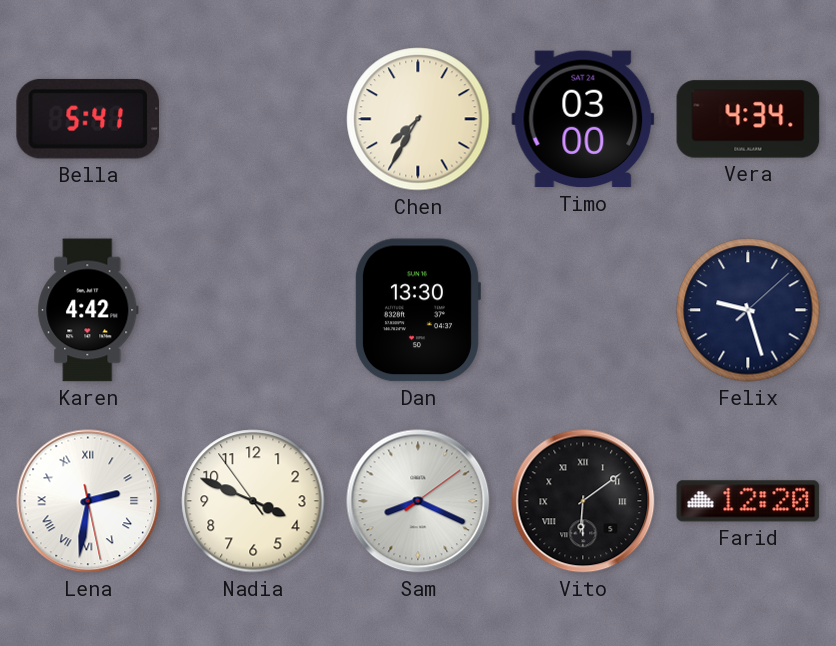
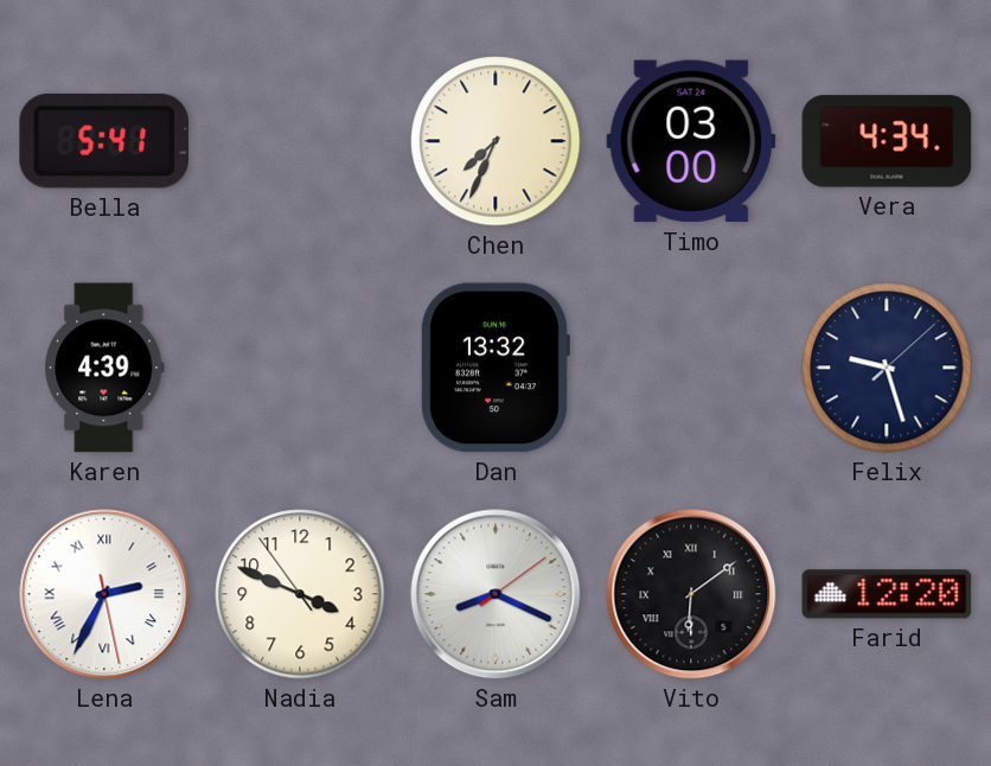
Chen: 7:35 -> 7:34 (495, 141)
Karen: 4:42 -> 4:39 (104, 368)
Dan: 13:30 -> 13:32 (494, 368)
Lena: 2:31 -> 2:34 (104, 594)
